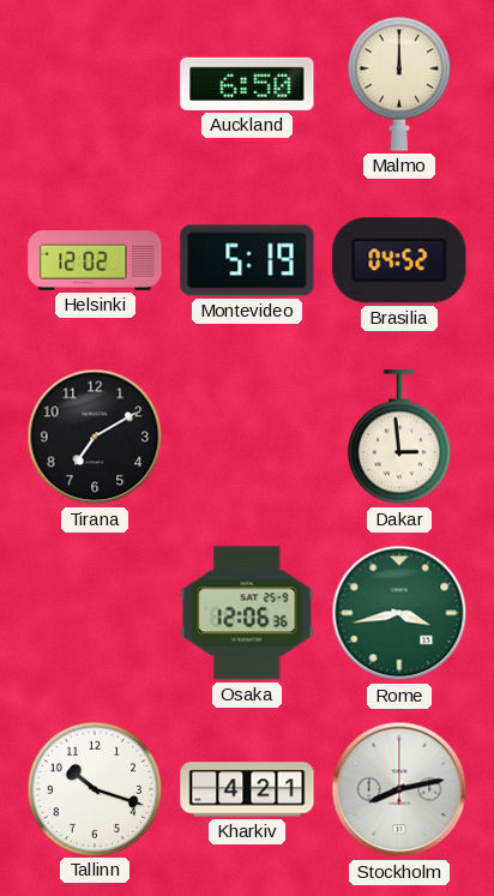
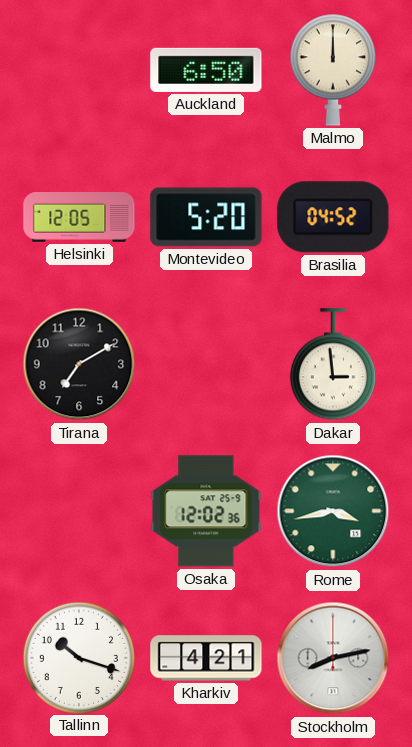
Helsinki: 12:02 -> 12:05 (79, 217)
Montevideo: 5:19 -> 5:20 (206, 217)
Osaka: 12:06 -> 12:02 (206, 511)
